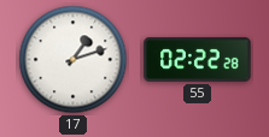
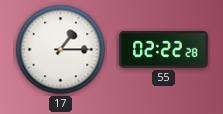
17: 1:12 -> 1:15 (61, 50)
